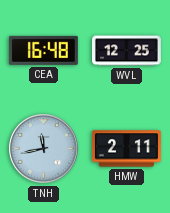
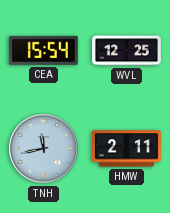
CEA: 16:48 -> 15:54 (43, 50)
